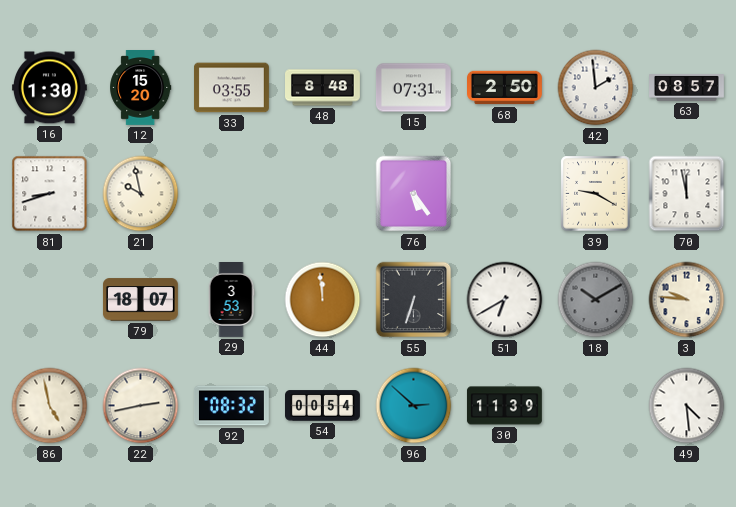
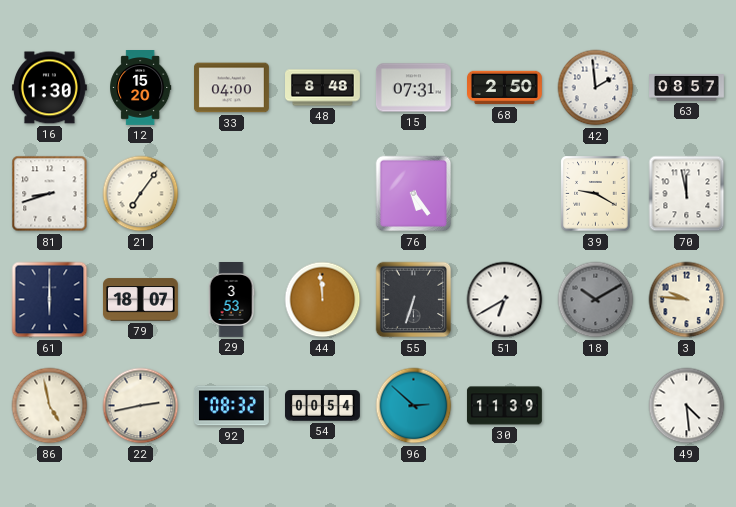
33: 03:55 -> 04:00 (232, 88)
21: 9:58 -> 7:06 (141, 194)
61: none -> 6:00 (50, 300)
